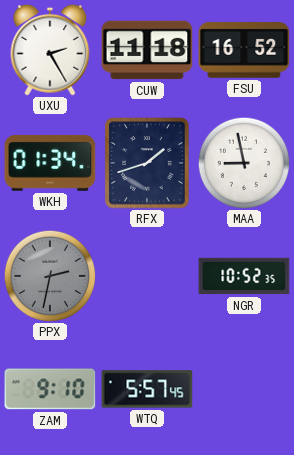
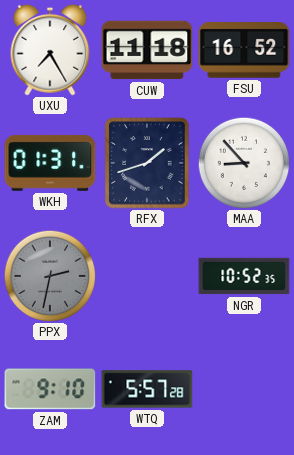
UXU: 2:25 -> 7:25 (50, 50)
WKH: 01:34 -> 01:31 (50, 163)
MAA: 8:58 -> 8:53 (244, 163)
WTQ: 5:57:45 -> 5:57:28 (147, 389)
